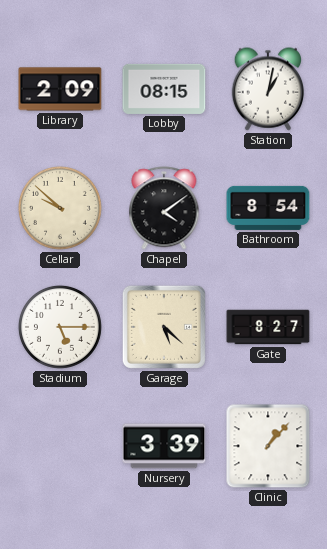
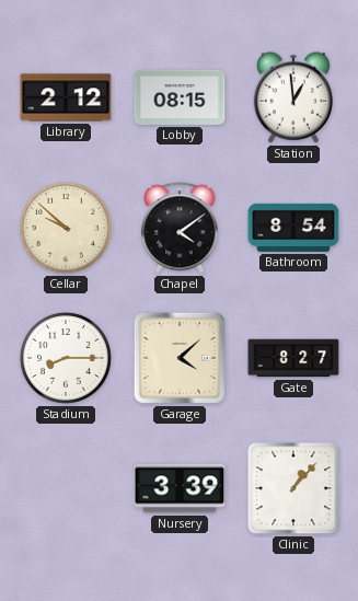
Library: 2:09 -> 2:12 (66, 97)
Station: 1:02 -> 12:59 (292, 97)
Stadium: 5:15 -> 8:15 (66, 358)
Garage: 5:22 -> 4:08 (180, 358)
